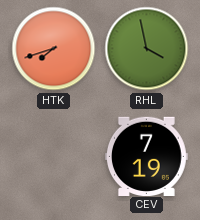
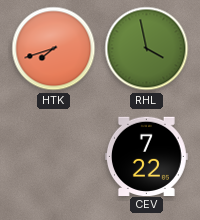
CEV: 7:19 -> 7:22 (146, 156)
